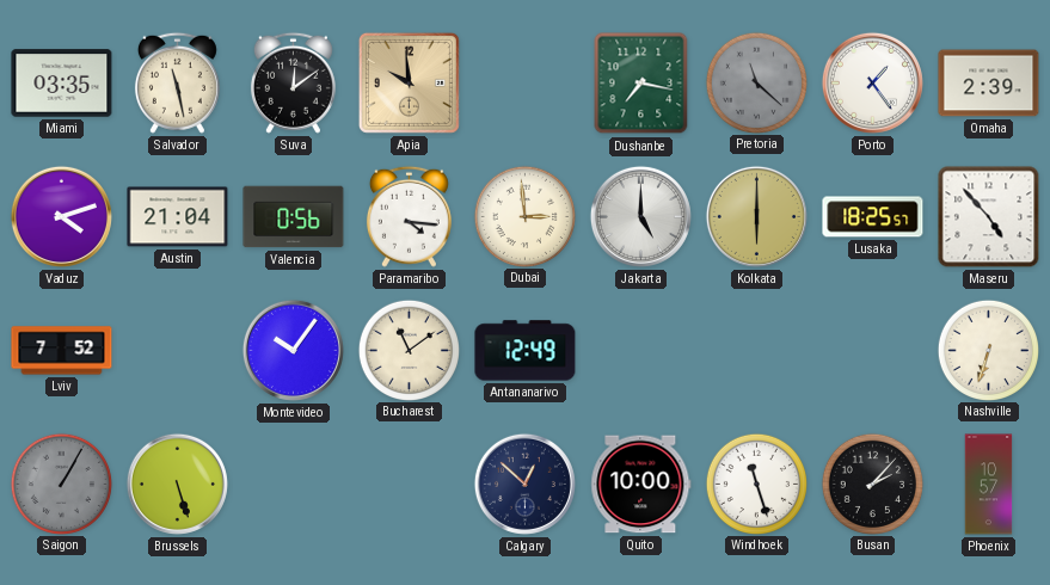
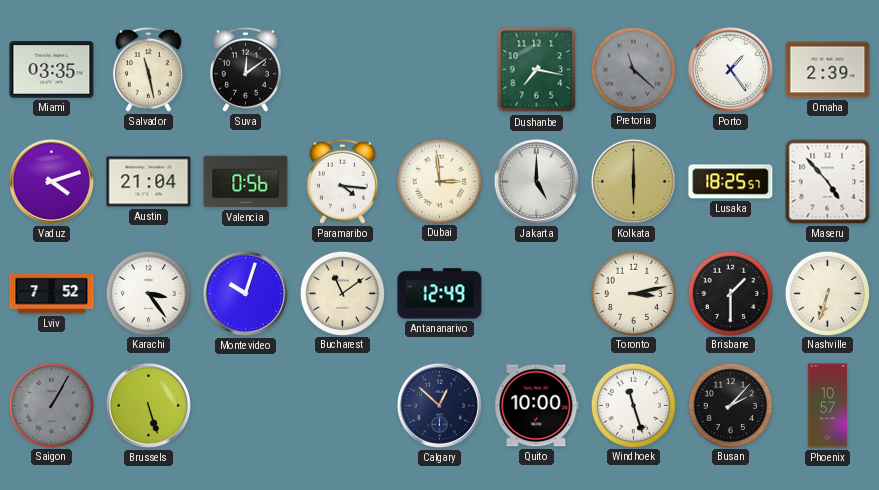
Apia: 9:59 -> none (409, 82)
Karachi: none -> 3:24 (148, 293)
Montevideo: 10:06 -> 10:03 (245, 293)
Toronto: none -> 3:13 (633, 293)
Brisbane: none -> 1:30 (730, 293)
